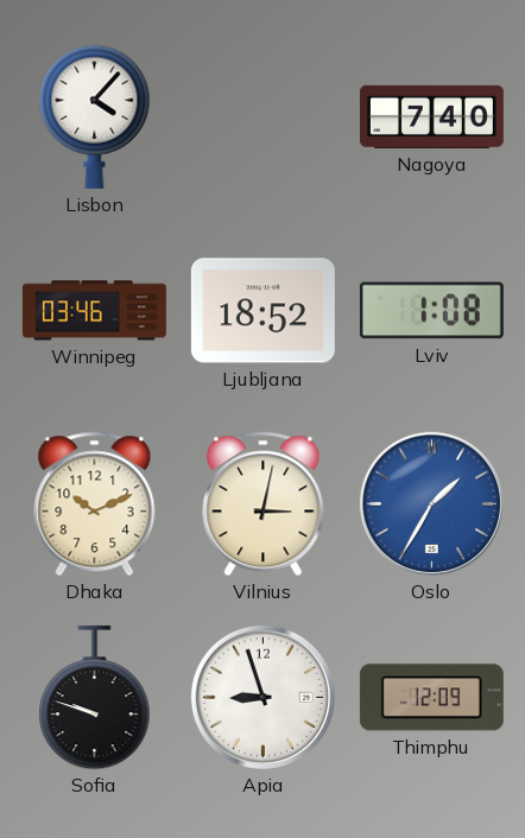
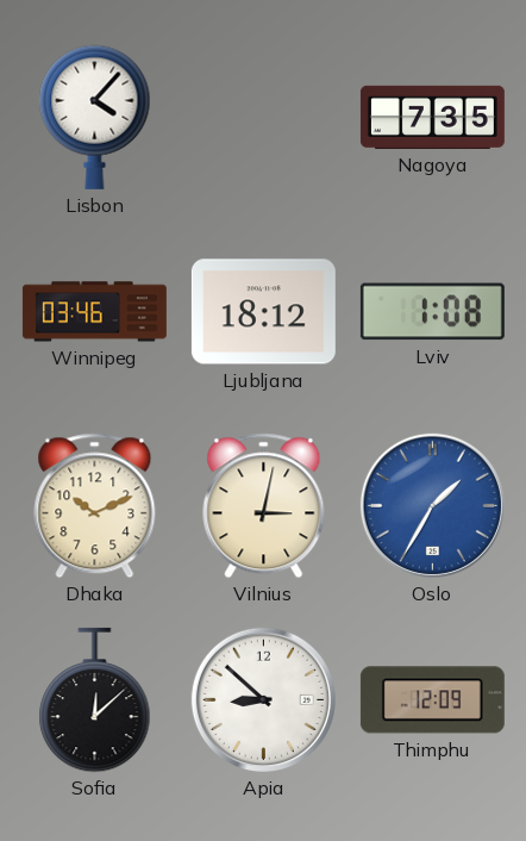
Nagoya: 7:40 -> 7:35 (432, 117)
Ljubljana: 18:52 -> 18:12 (263, 312)
Sofia: 9:48 -> 12:08 (95, 700)
Apia: 8:57 -> 8:52 (263, 699)
